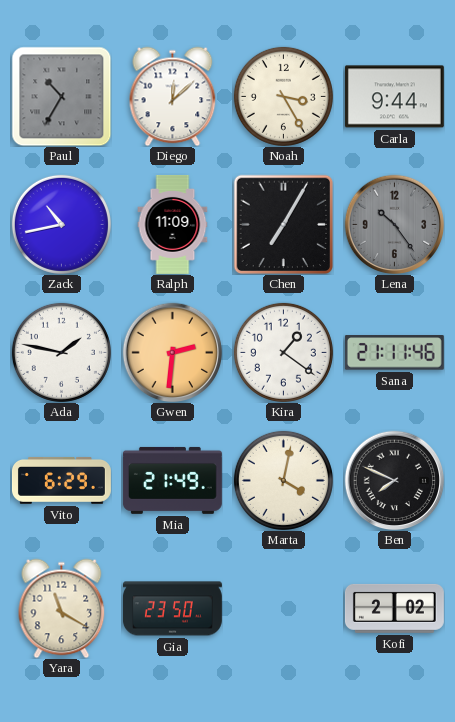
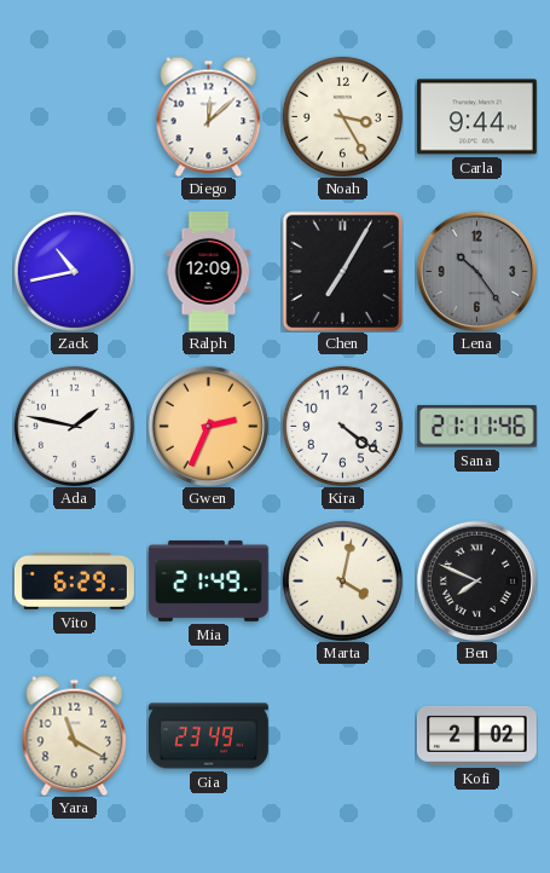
Paul: 10:35 -> none (61, 96)
Ralph: 11:09 -> 12:09 (209, 271)
Gwen: 2:31 -> 2:34 (208, 426)
Kira: 1:21 -> 4:21 (342, 426)
Gia: 23:50 -> 23:49 (208, 736)
